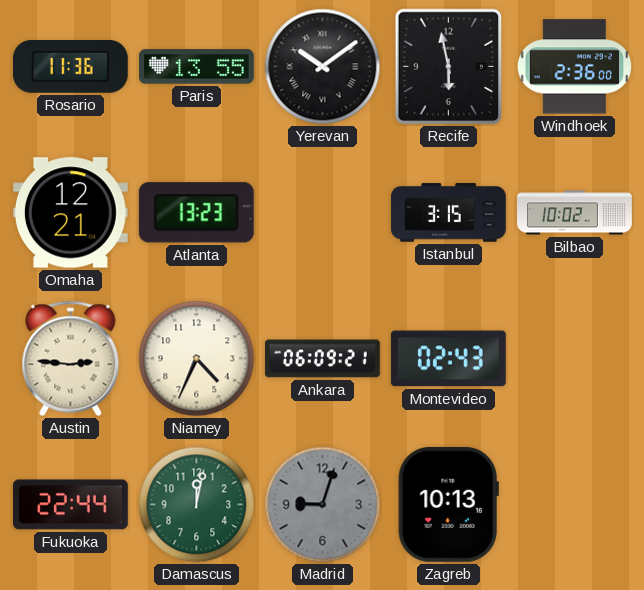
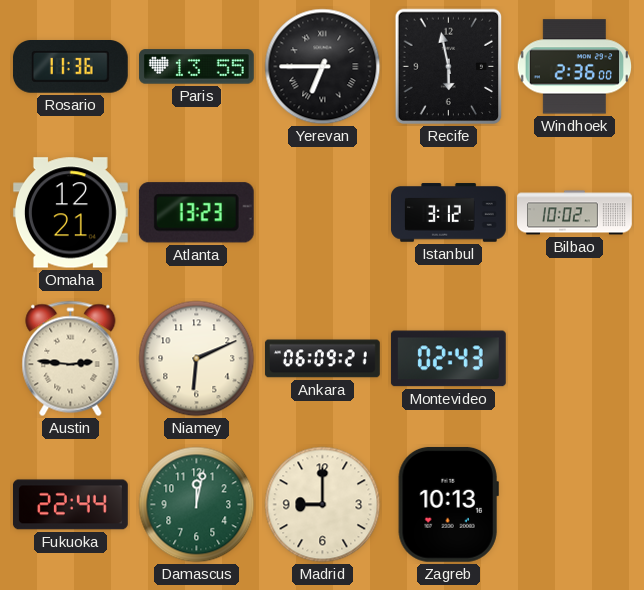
Yerevan: 10:09 -> 6:45 (323, 67)
Istanbul: 3:15 -> 3:12 (449, 213)
Niamey: 4:34 -> 6:11 (197, 359)
Madrid: 9:03 -> 9:00 (323, 505)
Madrid dial: grey -> cream (323, 505)
